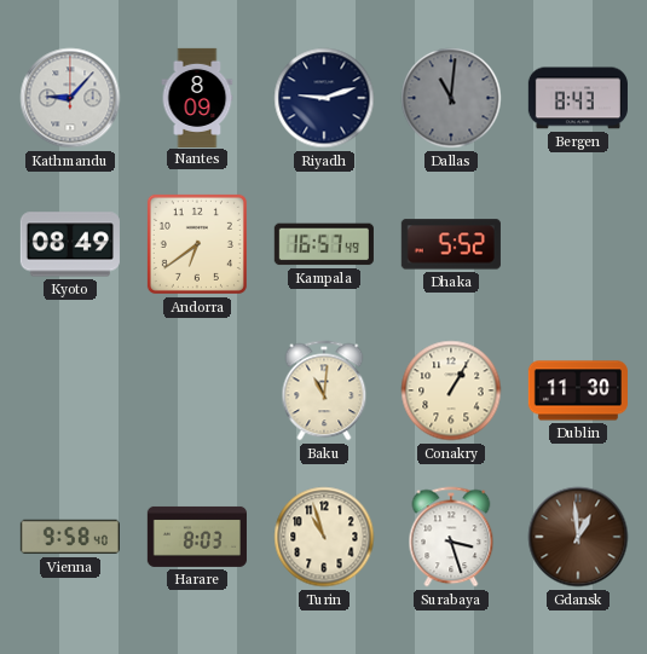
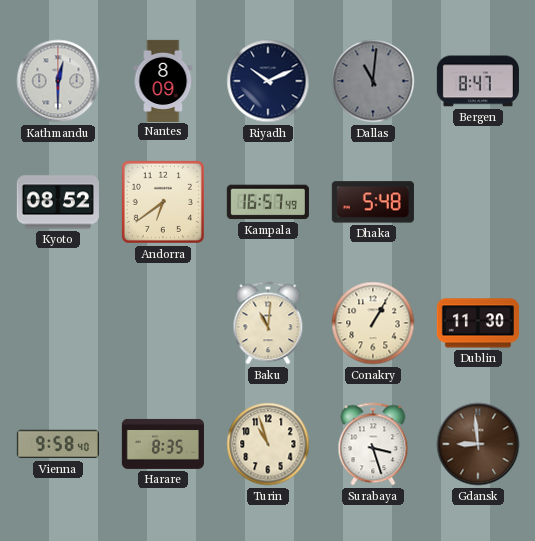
Kathmandu: 9:07 -> 12:30 (58, 81)
Riyadh: 9:12 -> 10:11 (268, 81)
Bergen: 8:43 -> 8:47 (478, 81)
Kyoto: 08:49 -> 08:52 (58, 202)
Dhaka: 5:52 -> 5:48 (373, 202)
Harare: 8:03 -> 8:35 (163, 444)
Gdansk: 12:59 -> 8:59 (478, 444)
